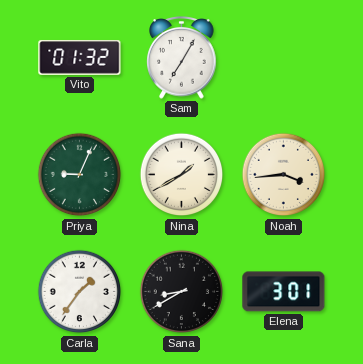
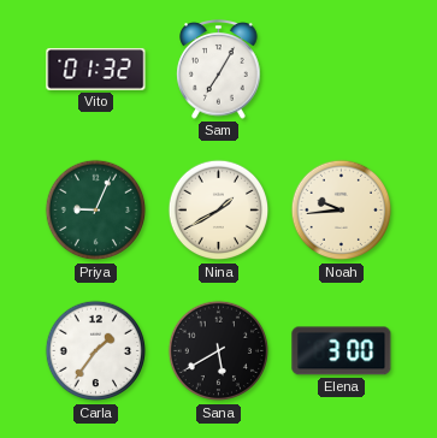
Noah: 3:44 -> 9:44 (342, 211)
Sana: 8:40 -> 5:40 (219, 351)
Elena: 3:01 -> 3:00 (342, 351)
